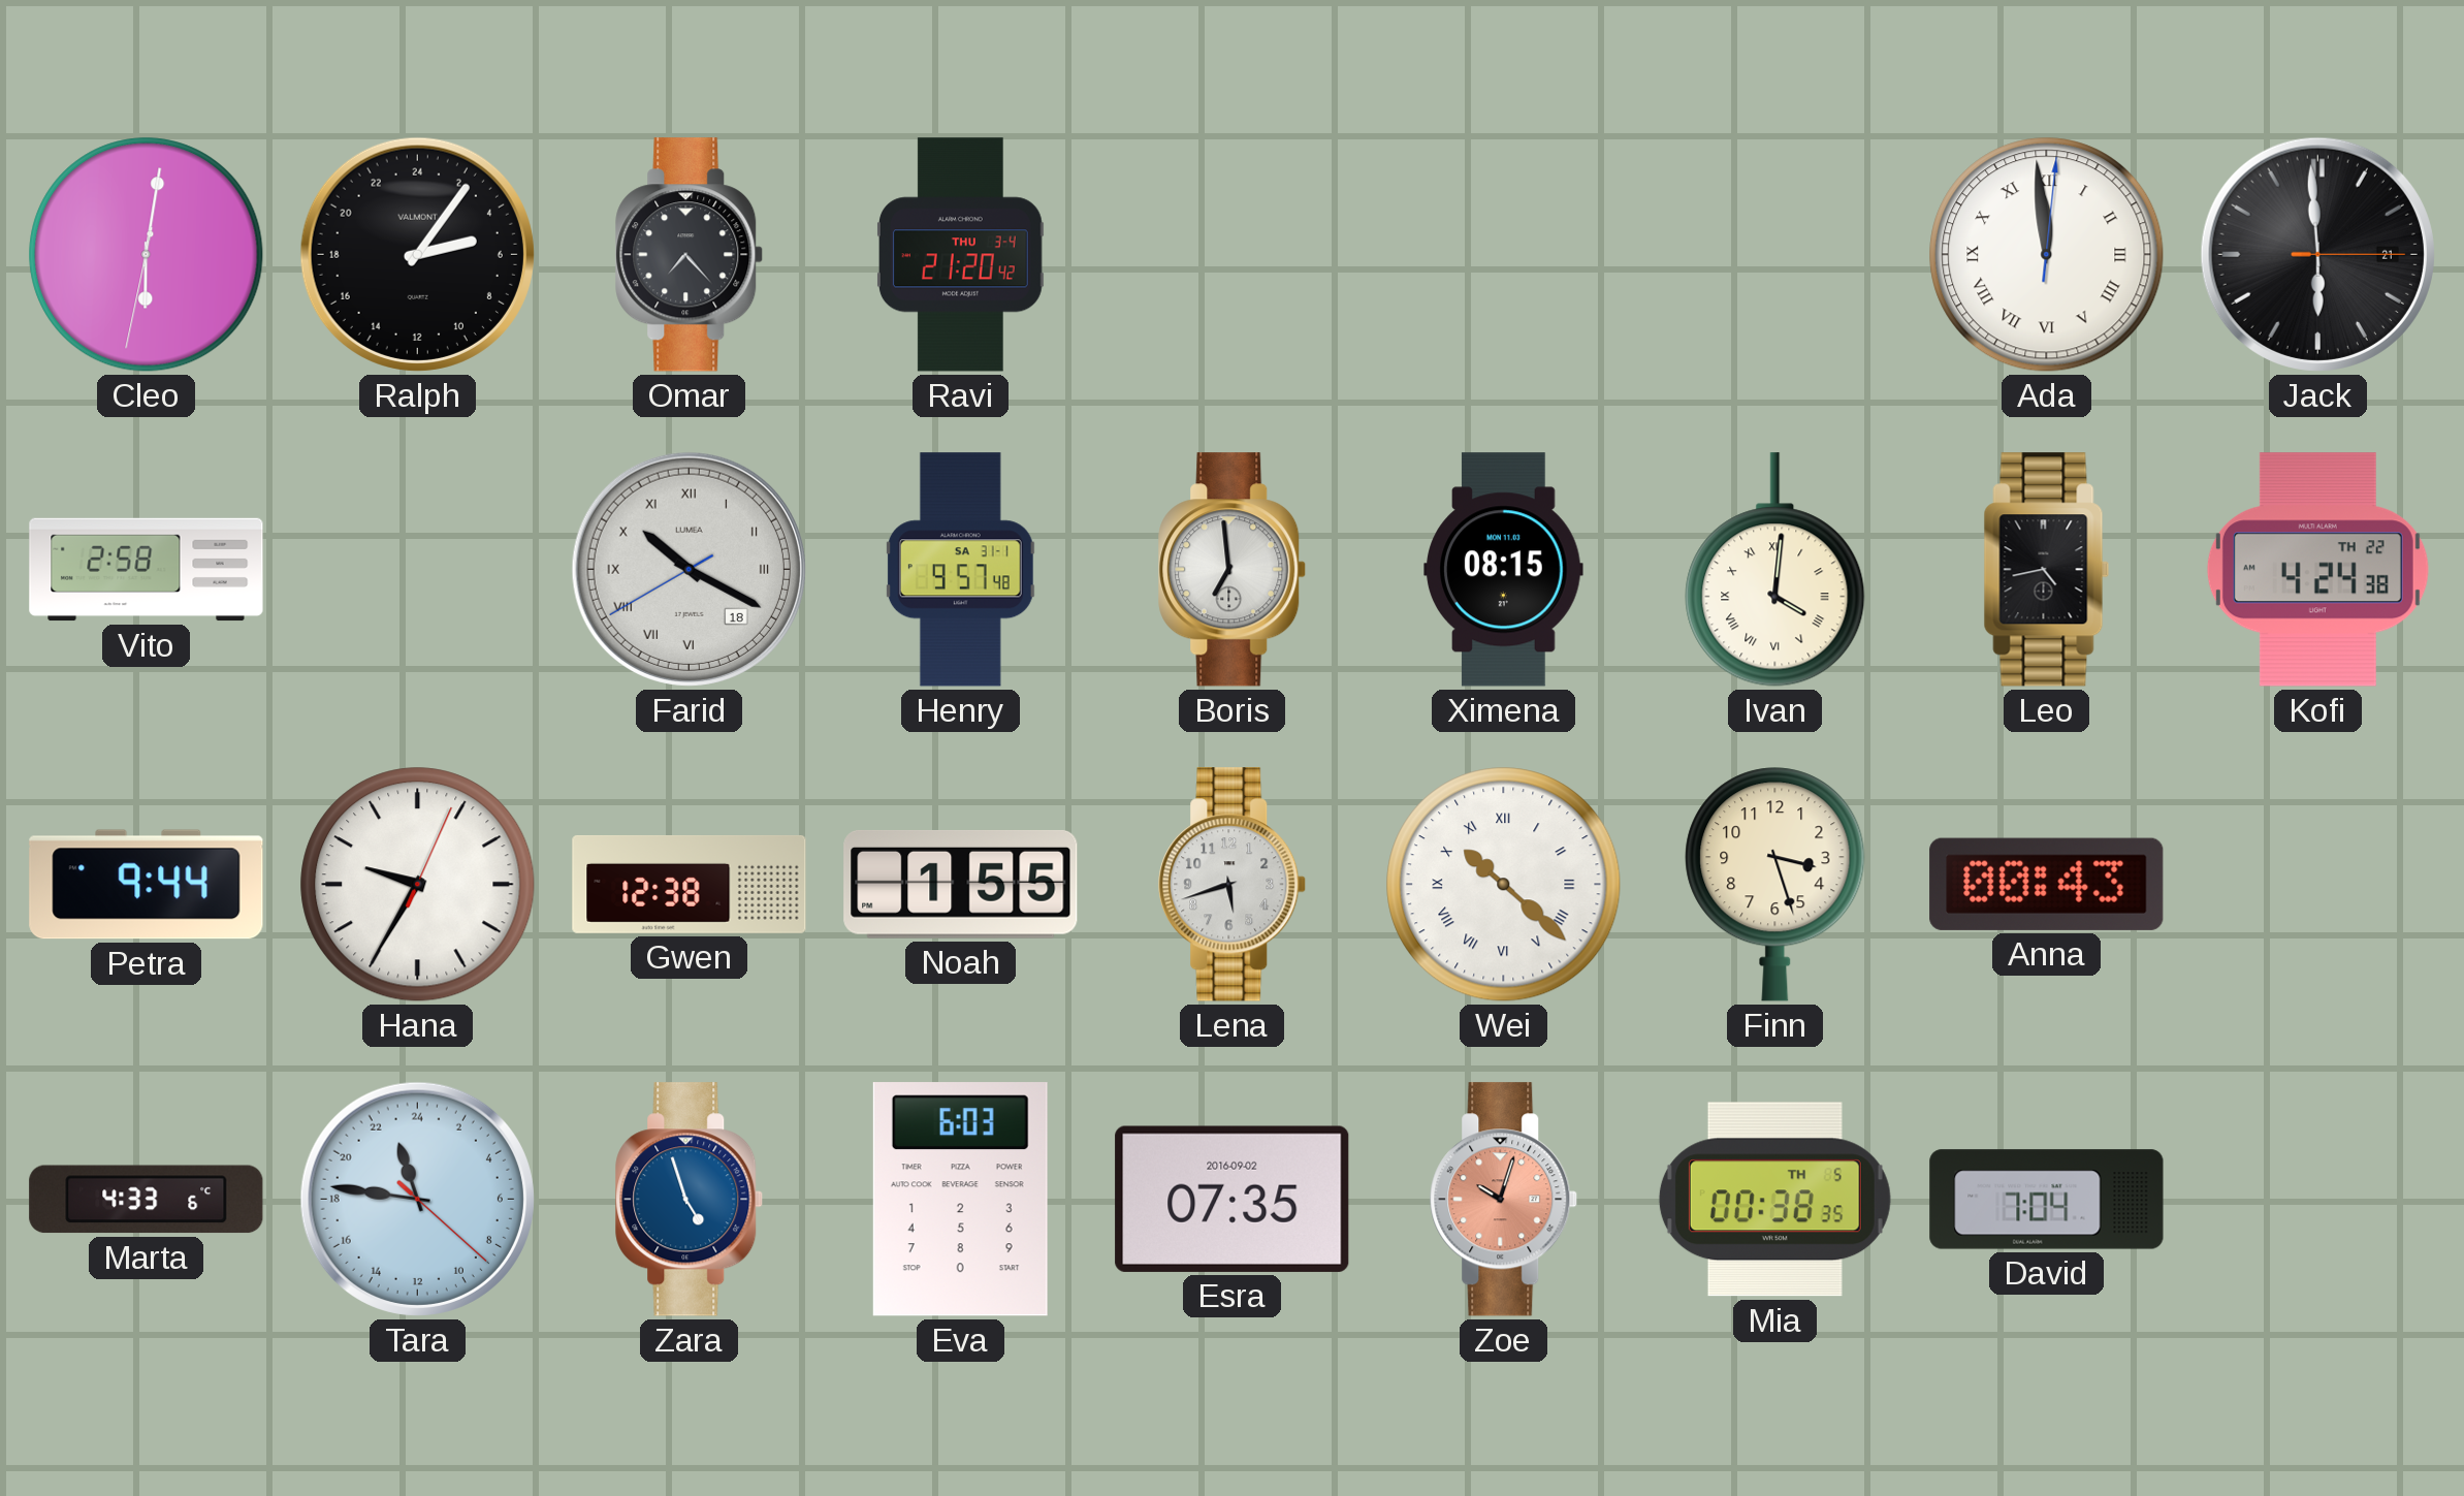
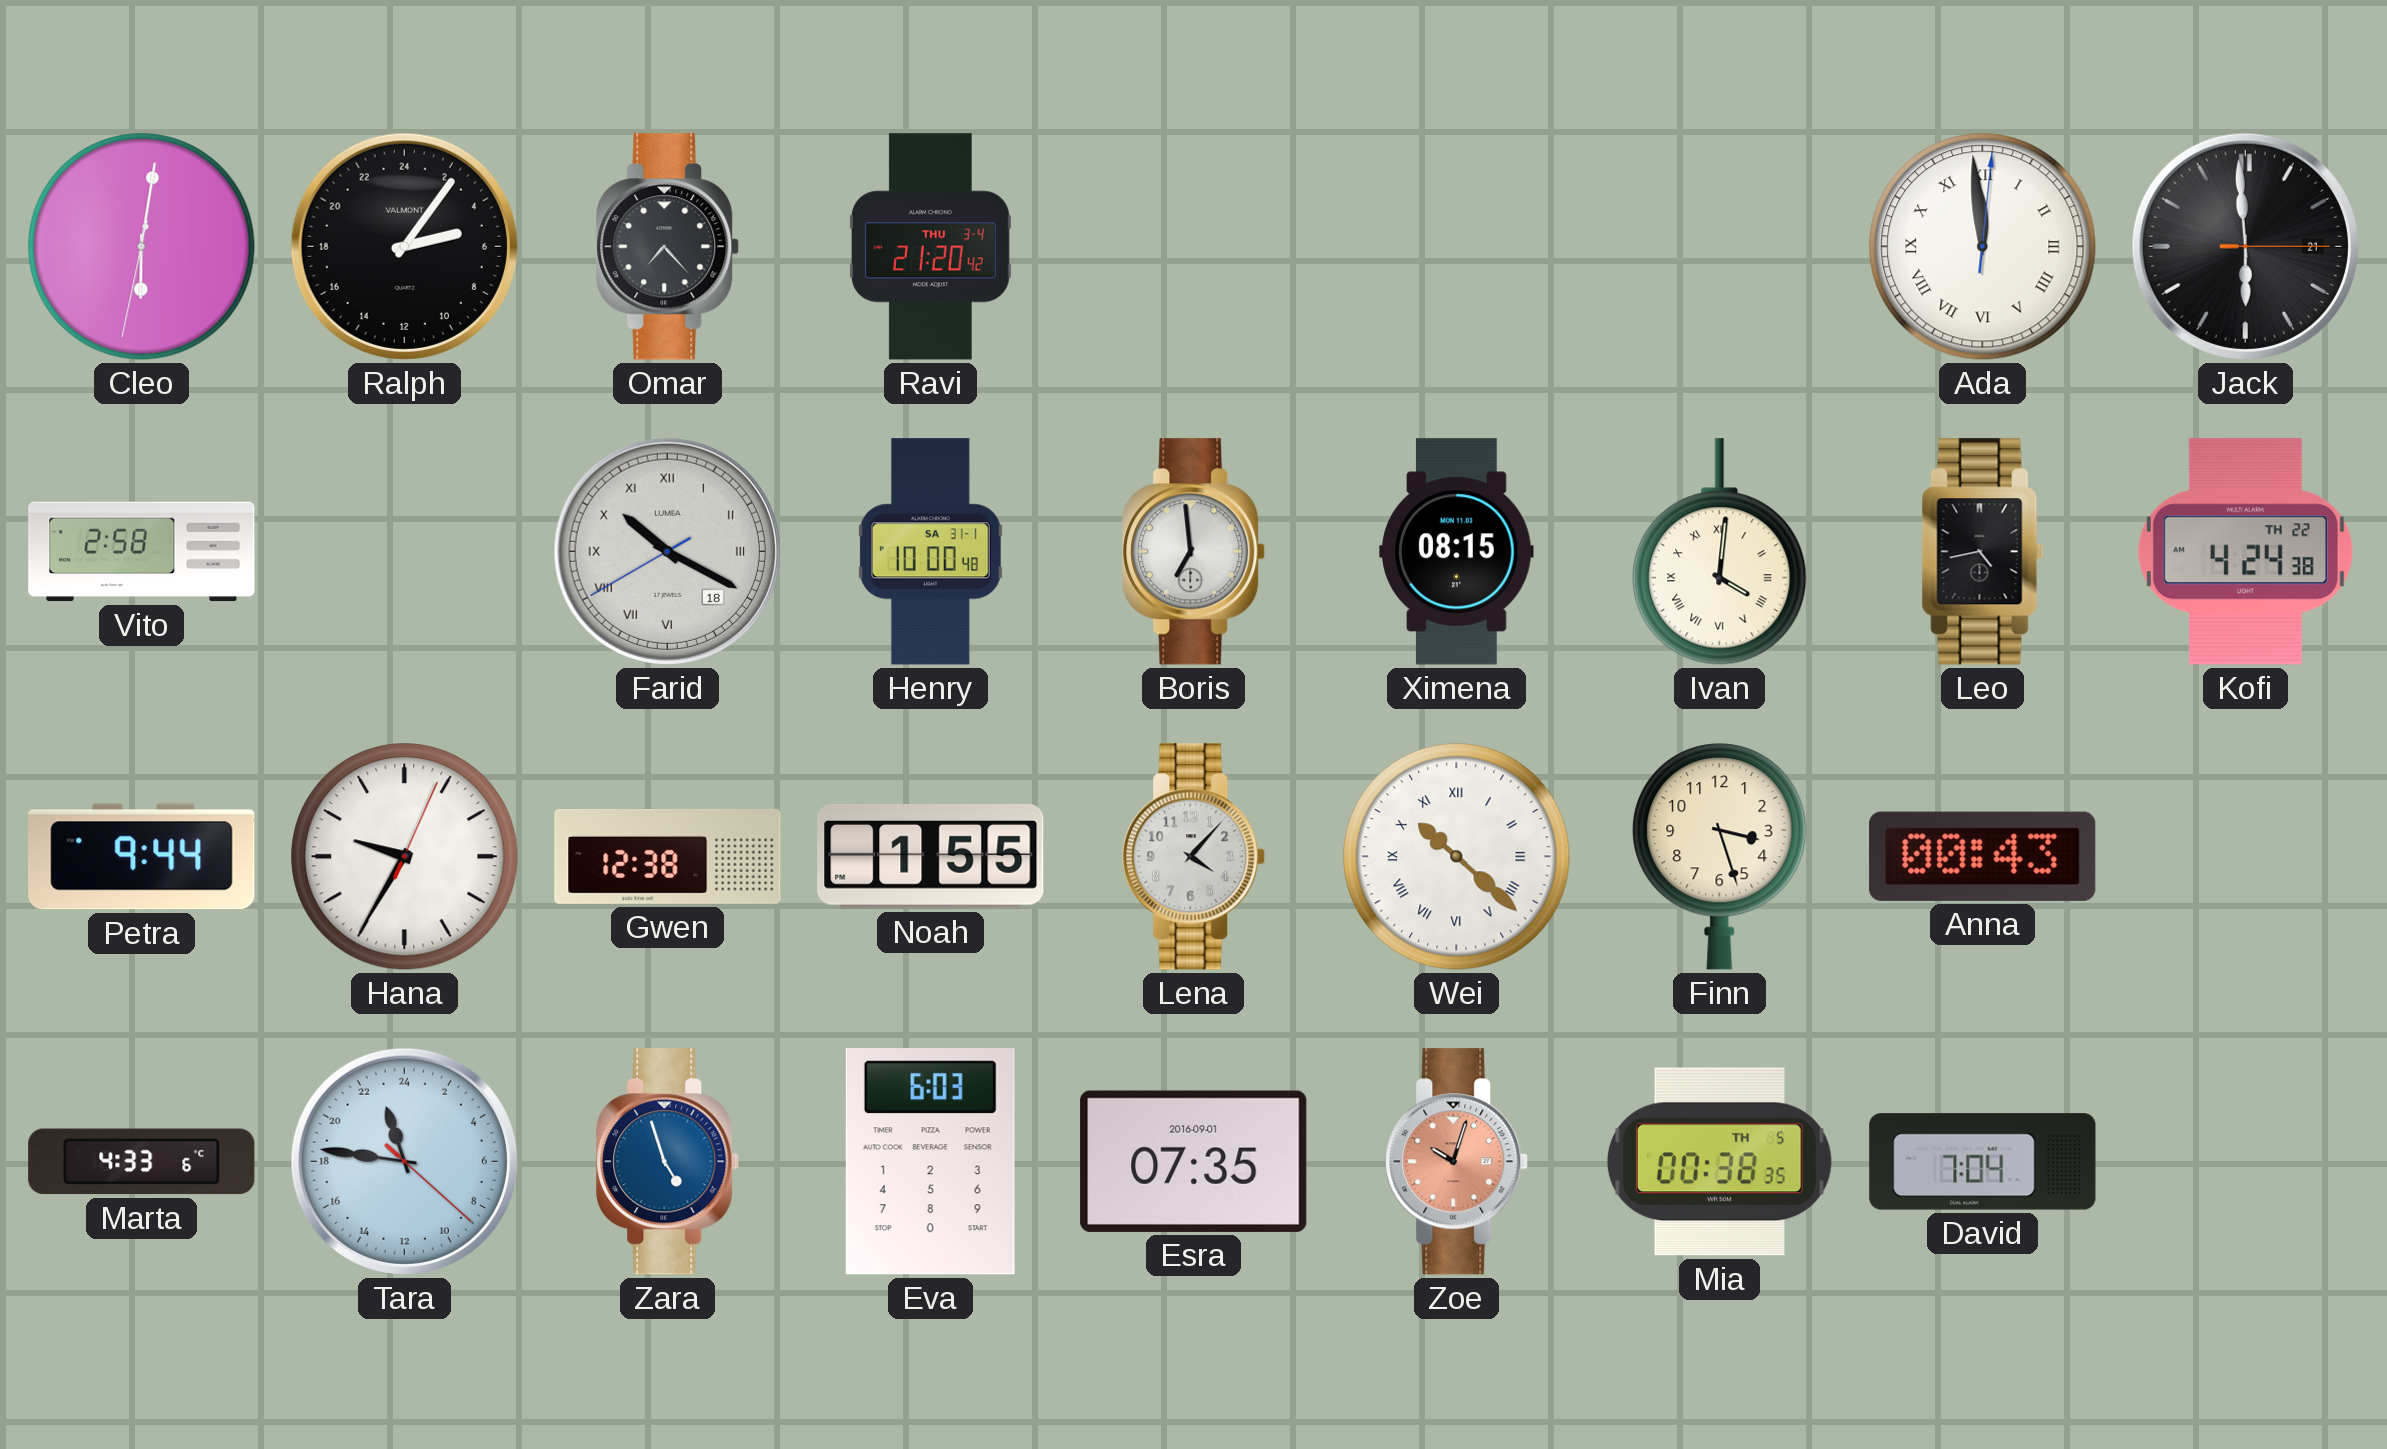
Henry: 9:57 -> 10:00 (930, 552)
Lena: 5:42 -> 4:07 (1194, 857)
Esra date: 2016-09-02 -> 2016-09-01 (1194, 1161)
